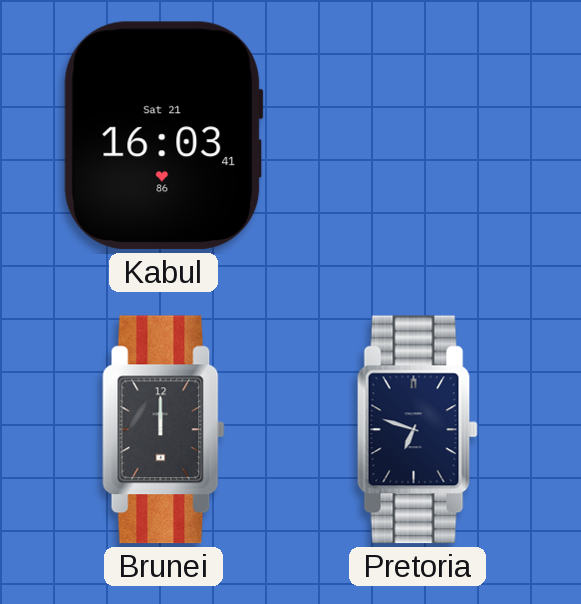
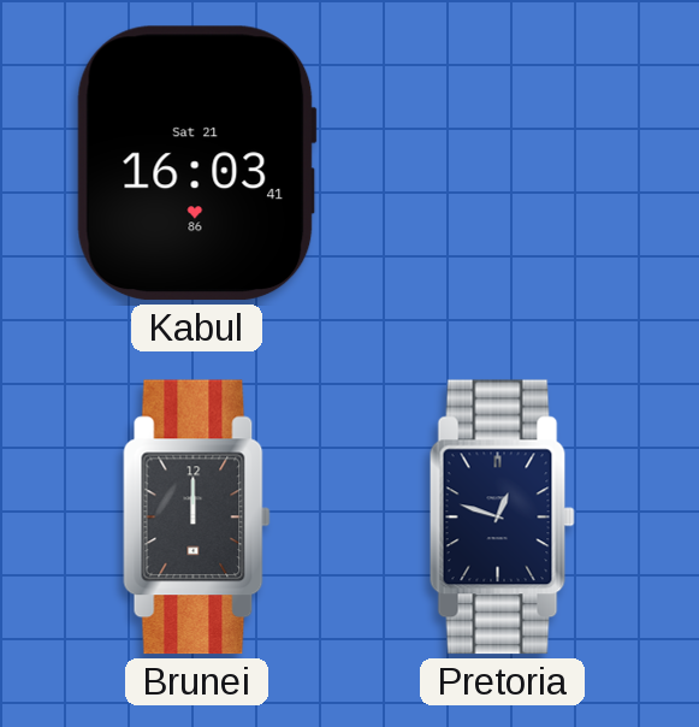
Pretoria: 6:48 -> 12:48 (502, 518)
